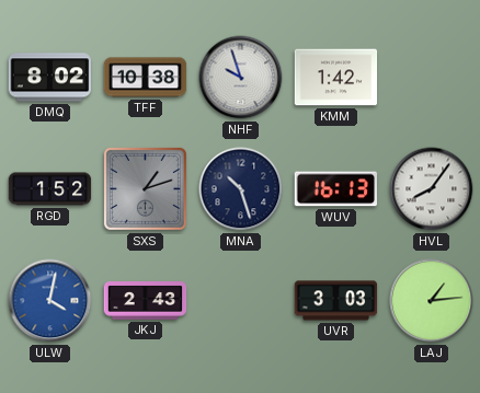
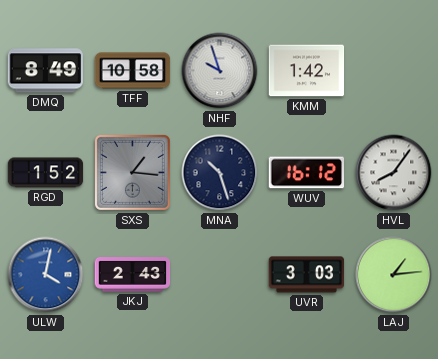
DMQ: 8:02 -> 8:49 (46, 71)
TFF: 10:38 -> 10:58 (133, 71)
SXS: 1:12 -> 1:16 (132, 172)
WUV: 16:13 -> 16:12 (307, 173)
